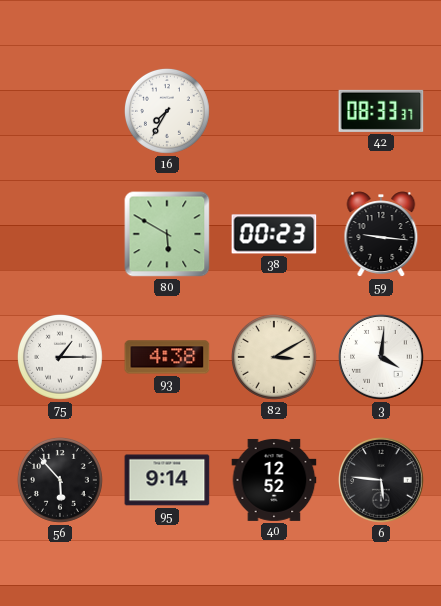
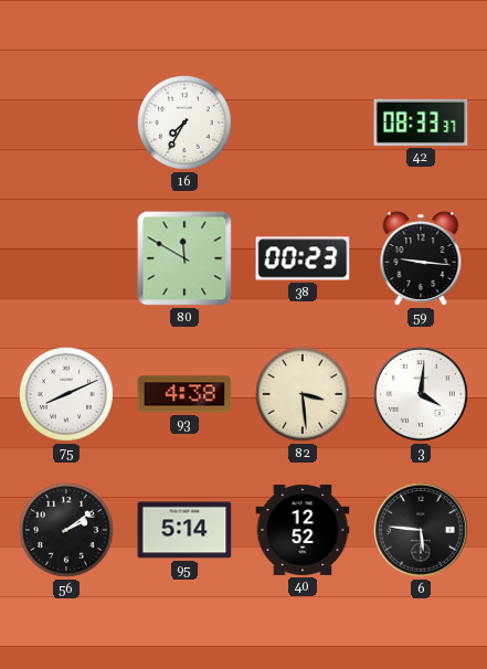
80: 5:50 -> 11:50 (184, 258)
75: 1:15 -> 8:11 (66, 394)
82: 3:10 -> 3:29 (303, 394)
56: 5:53 -> 2:09 (66, 530)
95: 9:14 -> 5:14 (184, 530)
